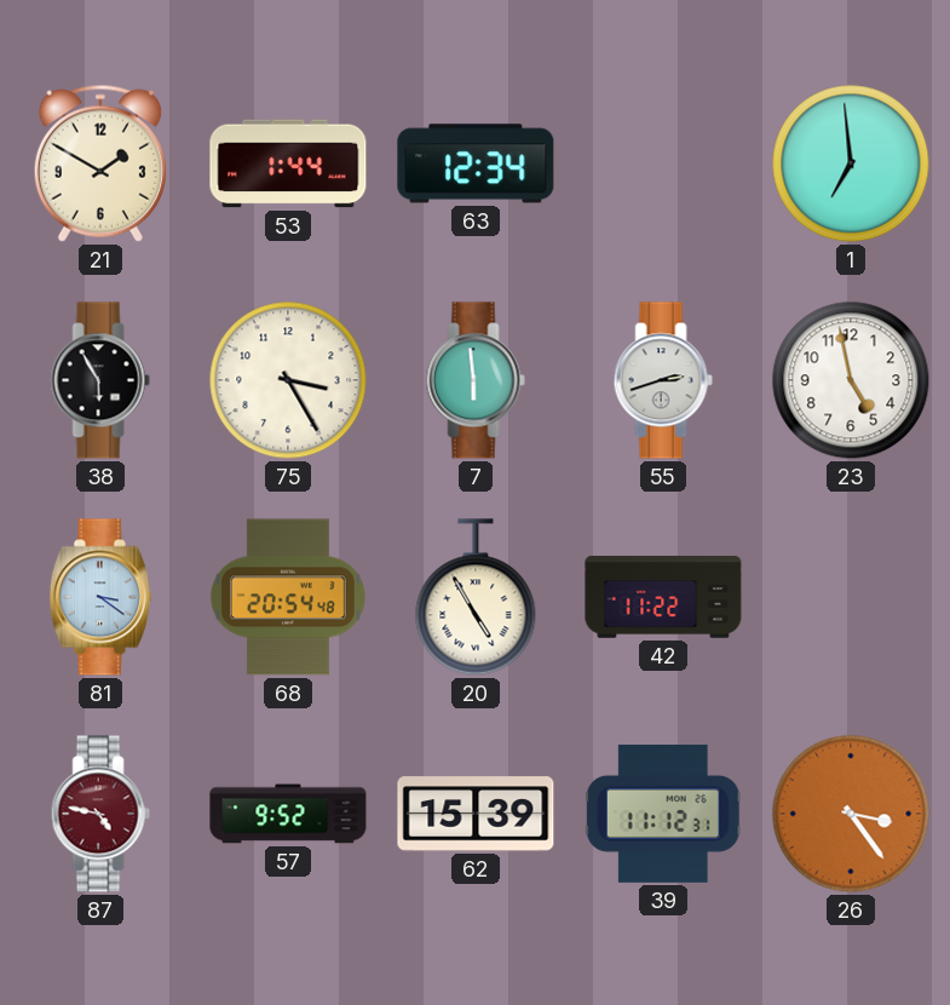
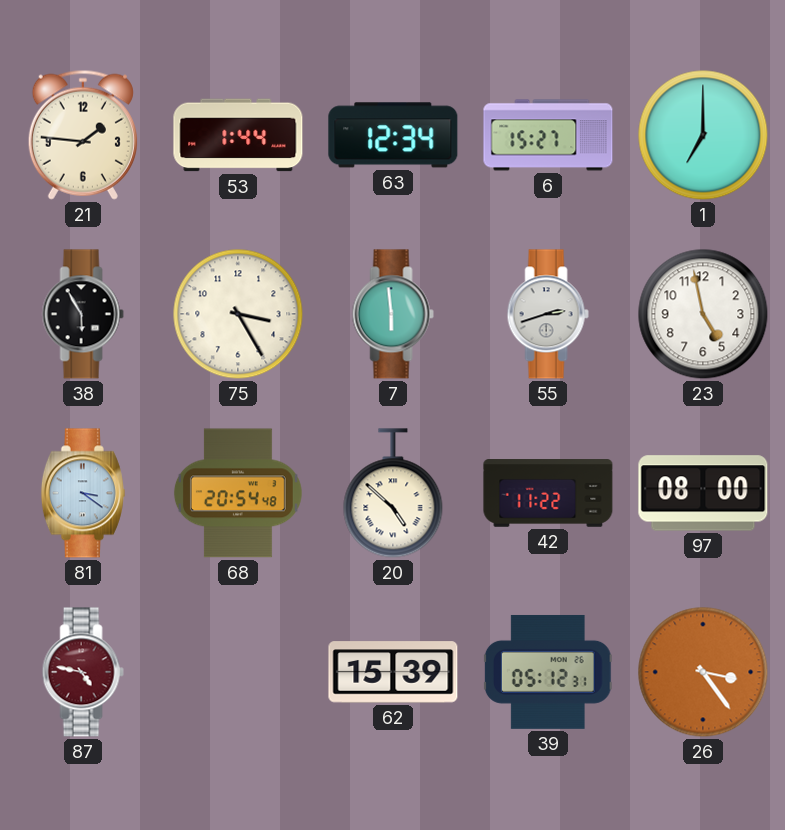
21: 1:50 -> 1:46 (83, 135)
6: none -> 15:27 (548, 135)
1: 6:59 -> 7:00 (703, 135)
20: 4:55 -> 4:52 (393, 493)
97: none -> 08:00 (703, 493)
57: 9:52 -> none (288, 814)
39: 11:12 -> 05:12 (548, 672)
